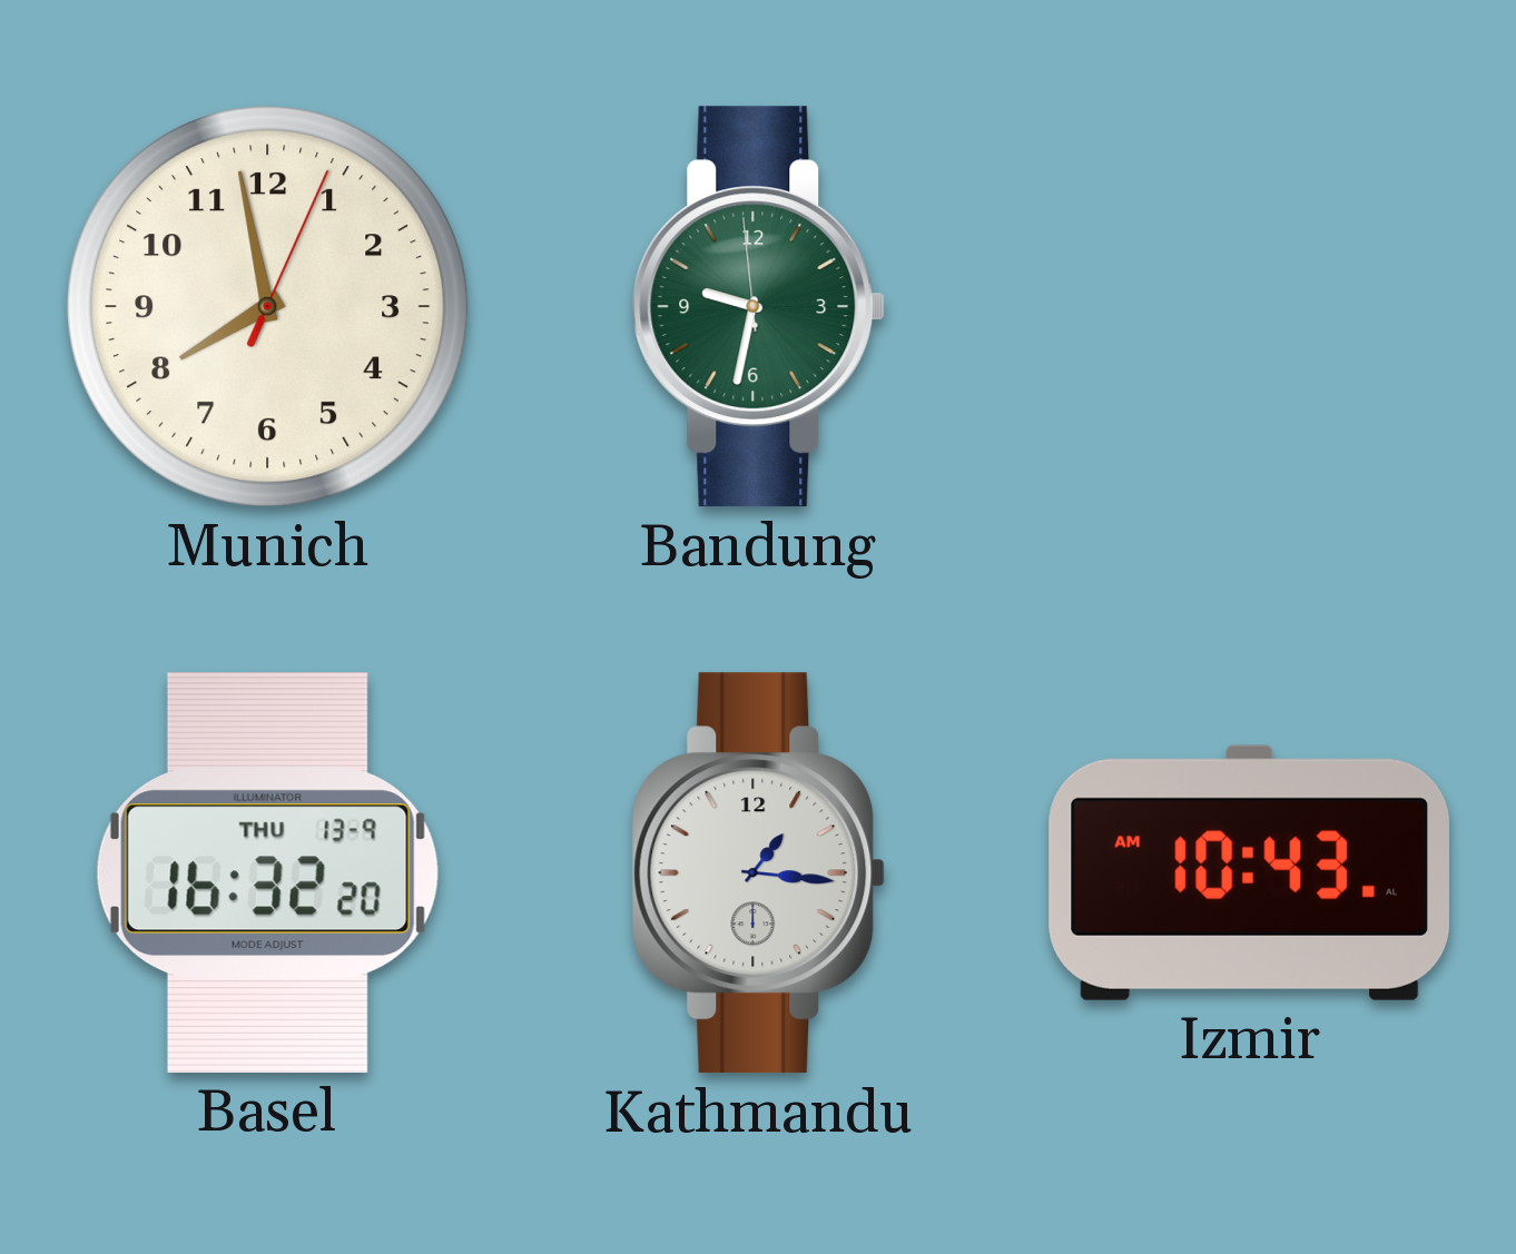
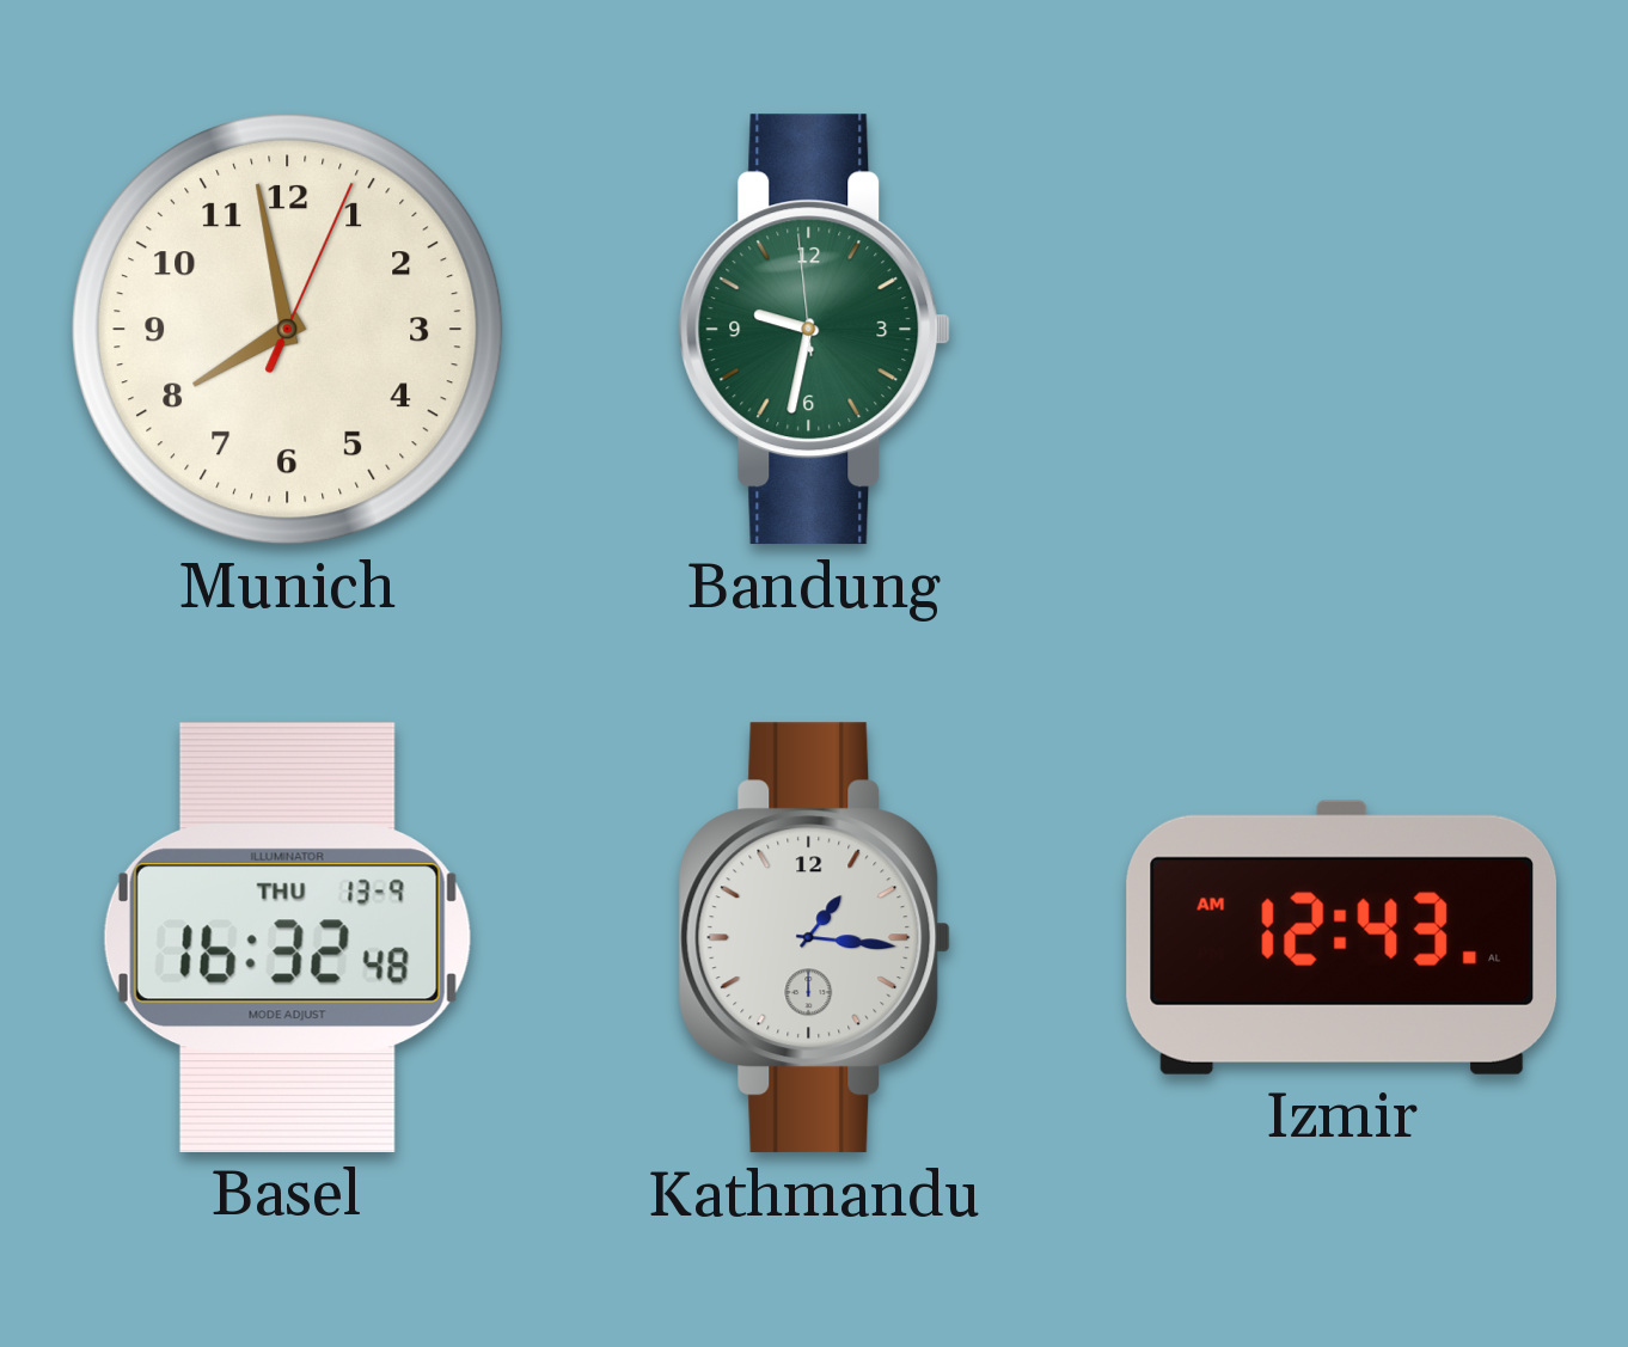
Basel: 16:32:20 -> 16:32:48 (287, 937)
Izmir: 10:43 -> 12:43 (1341, 937)
